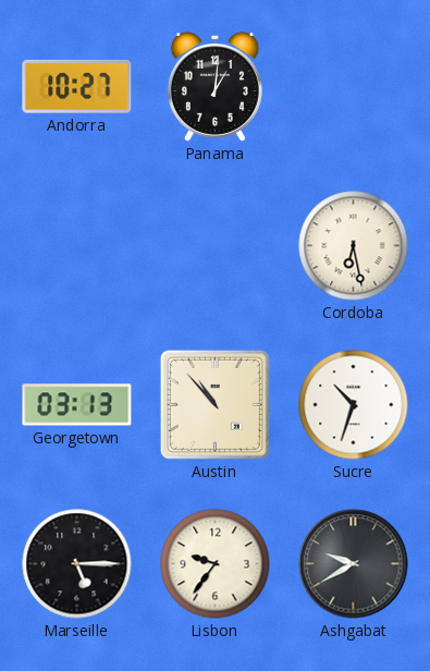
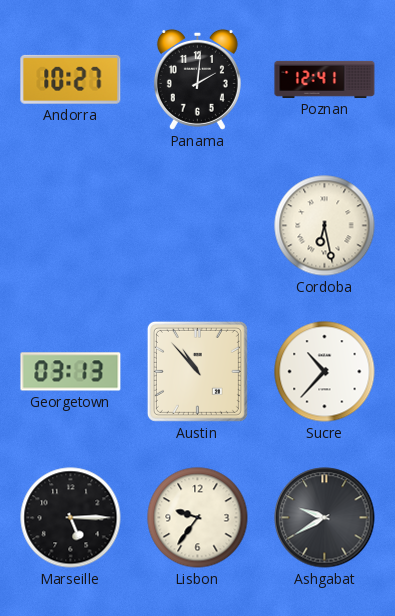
Panama: 1:01 -> 2:01 (197, 79)
Poznan: none -> 12:41 (325, 79)
Sucre: 10:33 -> 10:37 (325, 372)
